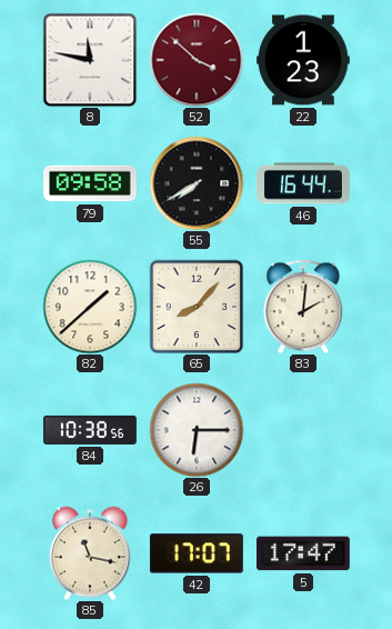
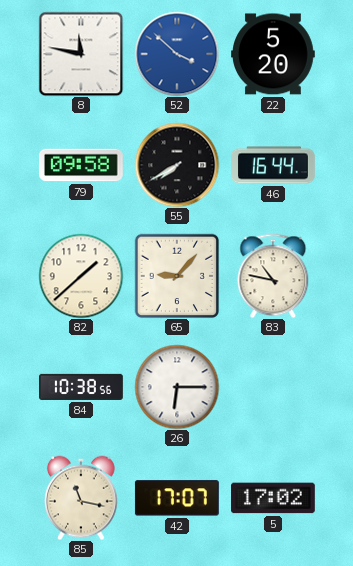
52 dial: burgundy -> blue (177, 54)
22: 1:23 -> 5:20 (274, 54)
65: 8:07 -> 9:07 (177, 276)
83: 2:01 -> 10:47 (273, 276)
5: 17:47 -> 17:02 (274, 498)
